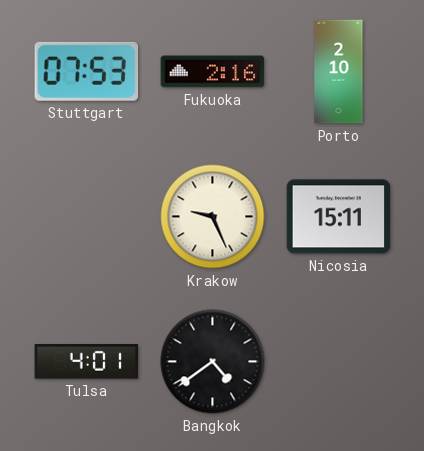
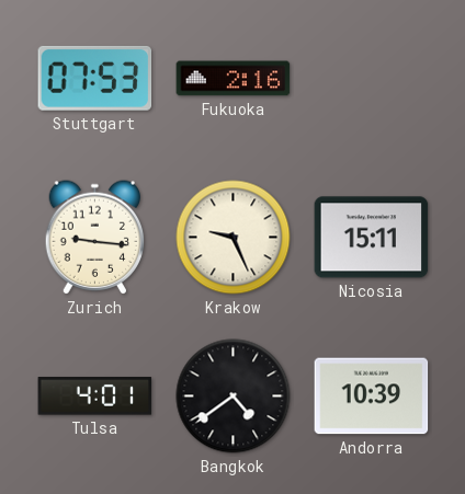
Porto: 2:10 -> none (339, 72)
Zurich: none -> 9:16 (95, 238)
Andorra: none -> 10:39 (372, 397)
